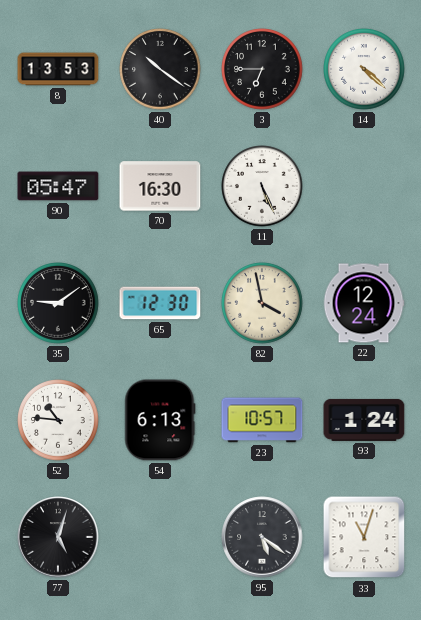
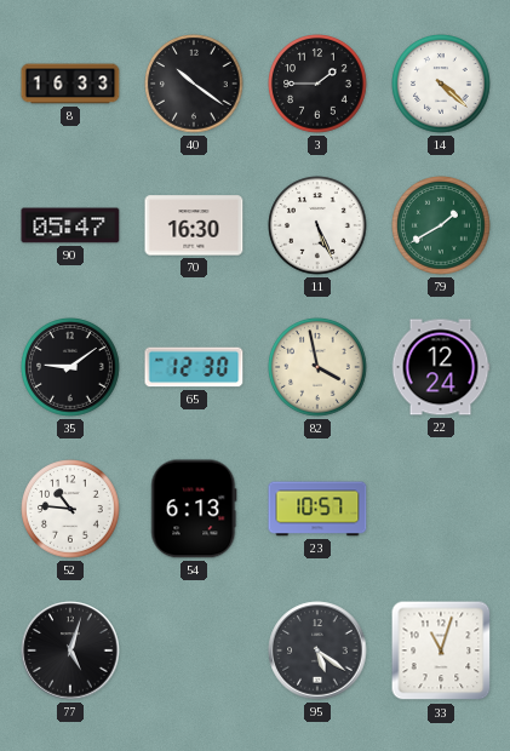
8: 13:53 -> 16:33 (70, 84)
3: 6:45 -> 1:45 (317, 84)
79: none -> 1:40 (441, 225)
93: 1:24 -> none (364, 420)
